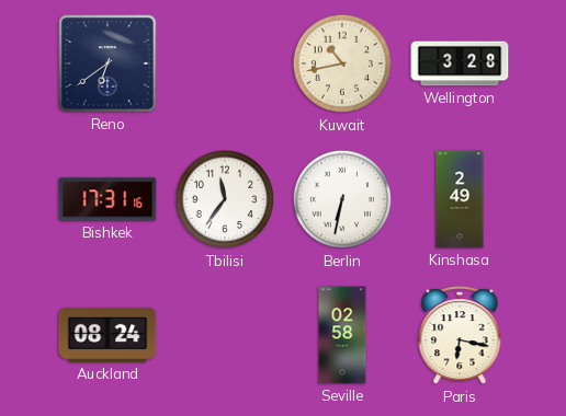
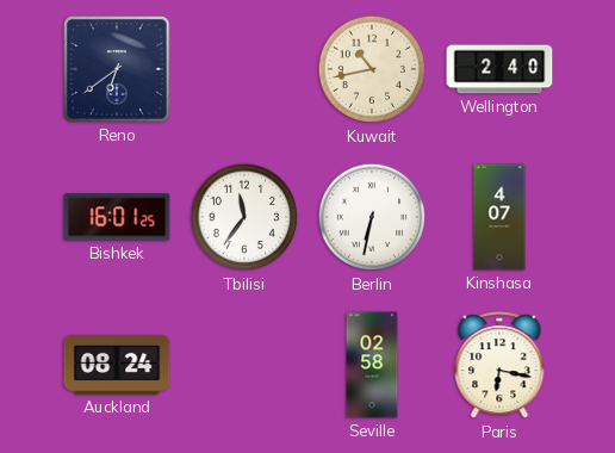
Wellington: 3:28 -> 2:40 (499, 69)
Bishkek: 17:31 -> 16:01 (117, 217)
Kinshasa: 2:49 -> 4:07 (499, 217)
